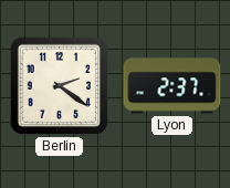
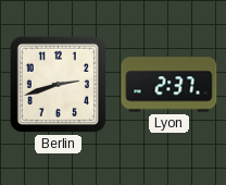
Berlin: 2:21 -> 2:42 (58, 84)
